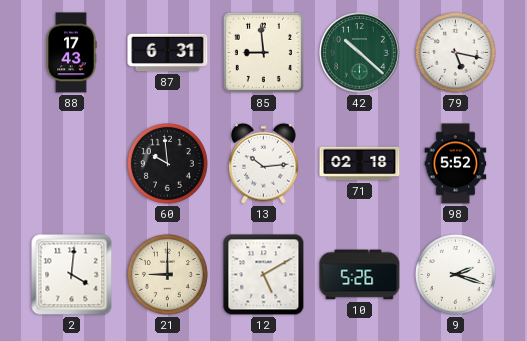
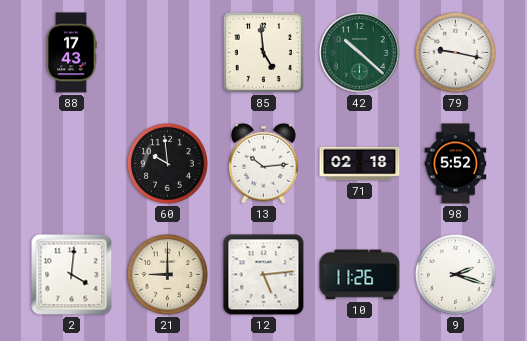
87: 6:31 -> none (168, 53)
85: 8:59 -> 4:59 (263, 52)
79: 5:17 -> 9:17 (455, 52)
12: 5:10 -> 5:14 (264, 275)
10: 5:26 -> 11:26 (360, 275)
